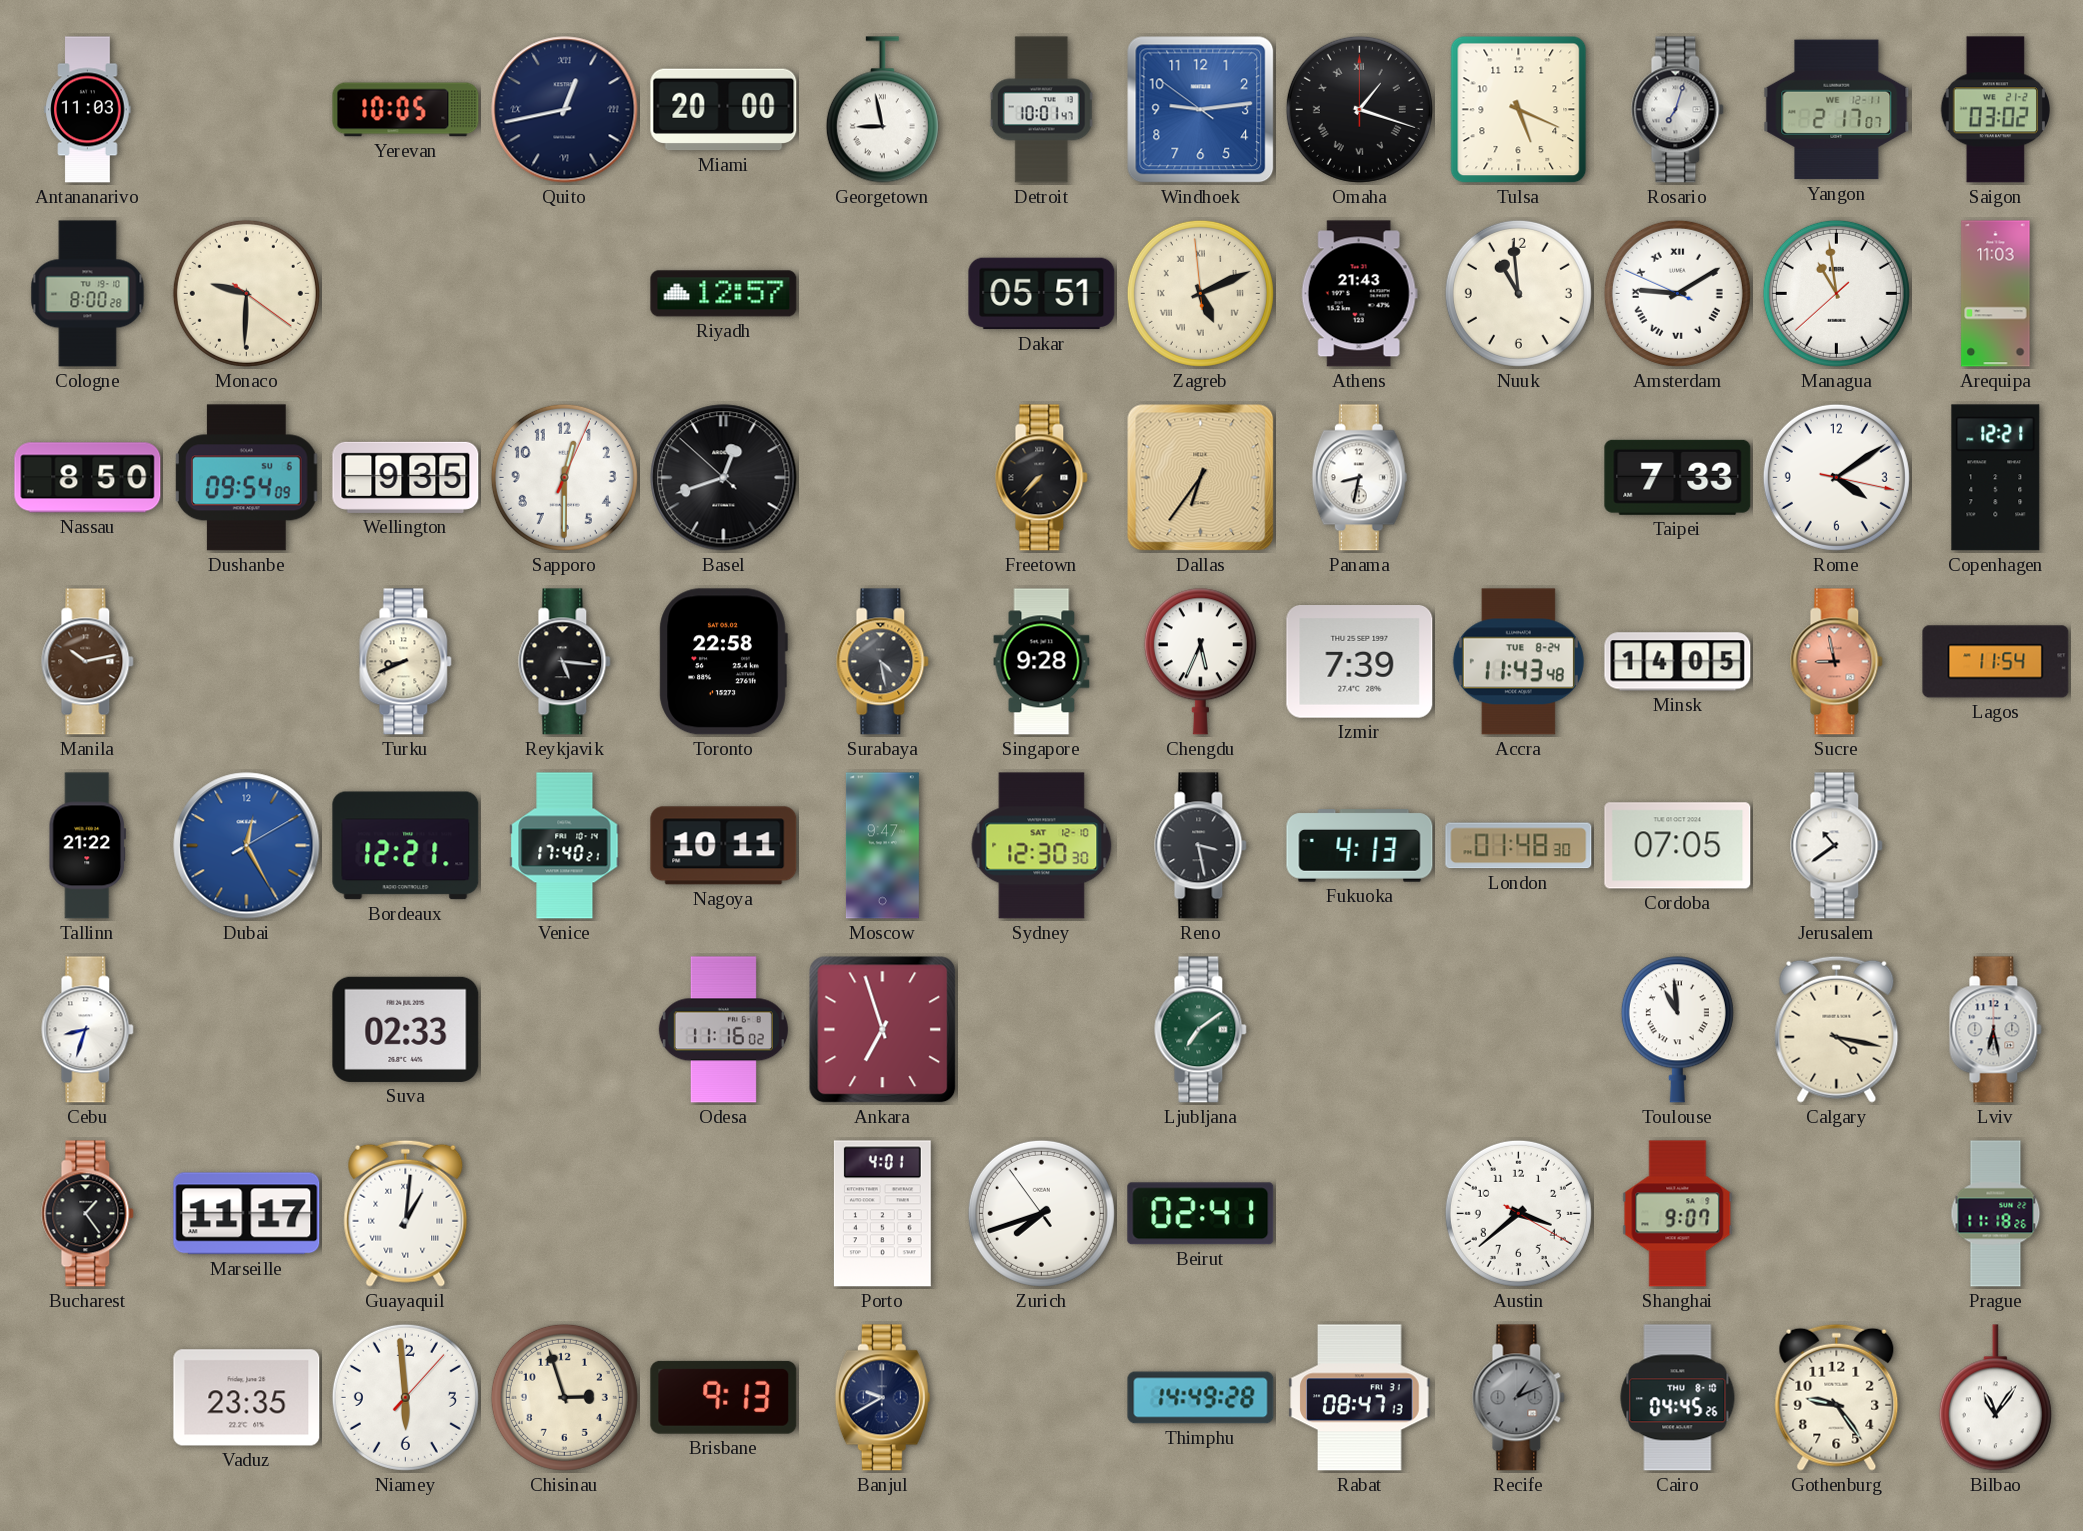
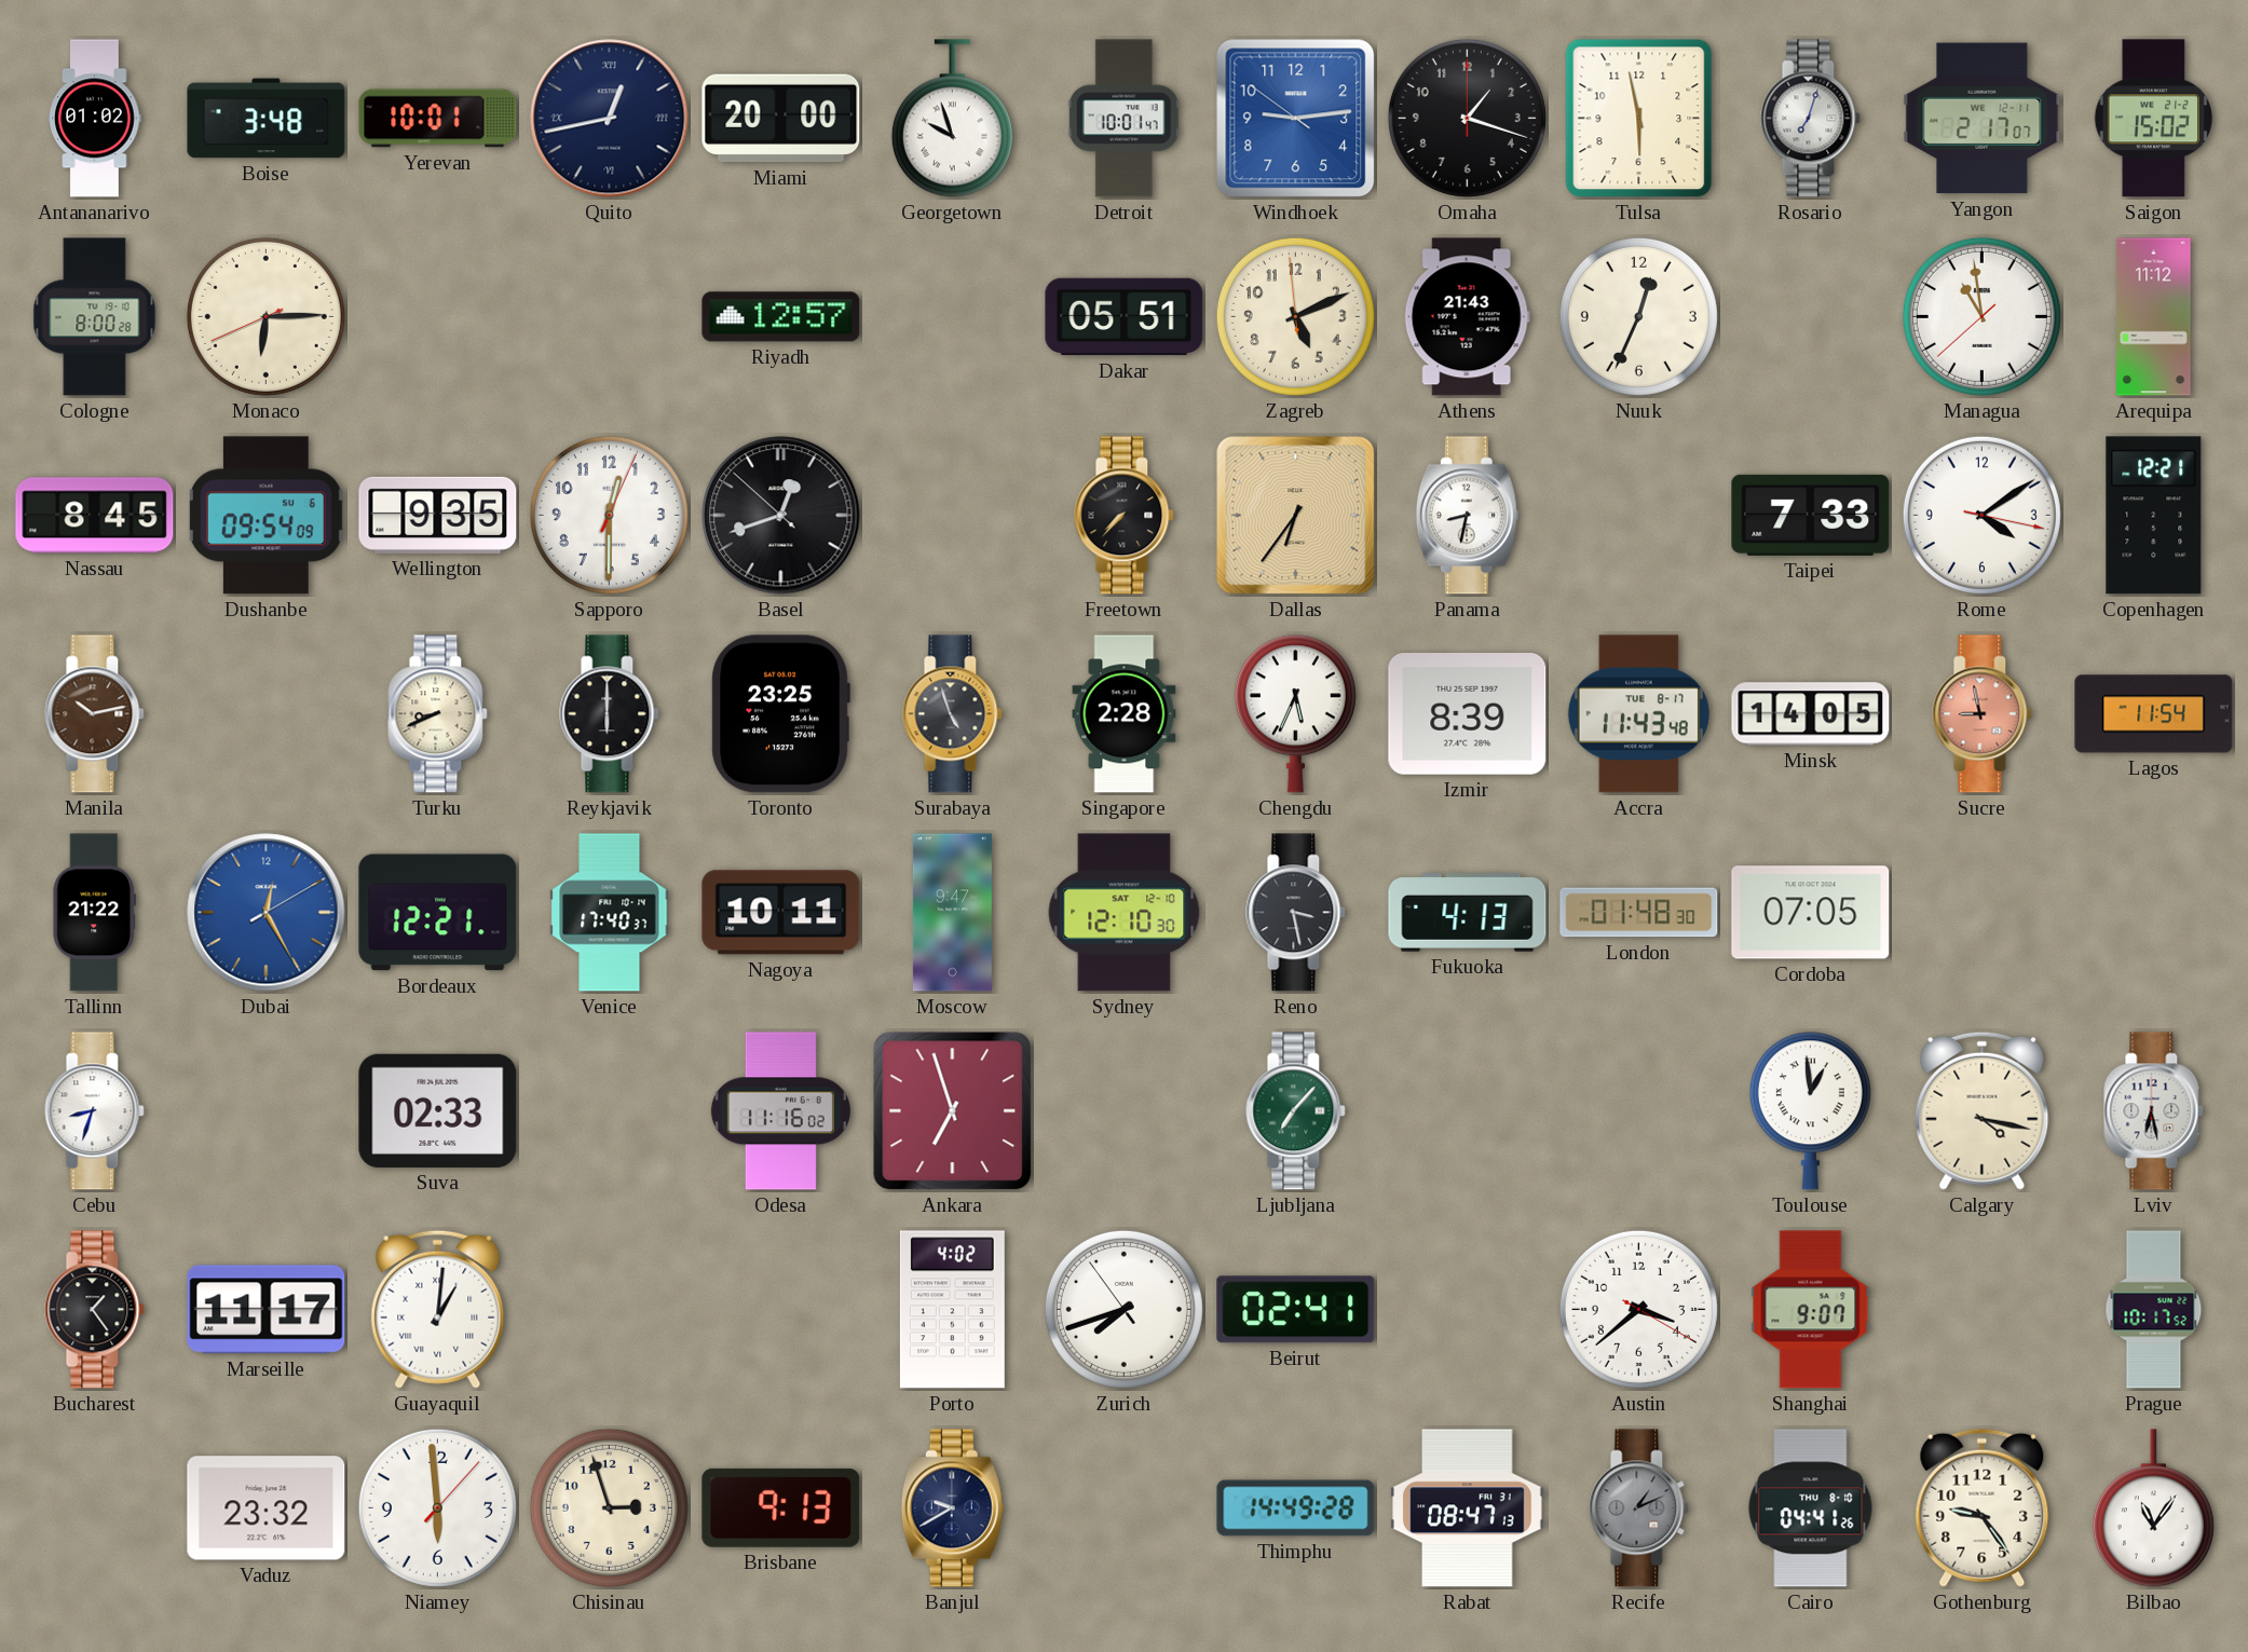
Antananarivo: 11:03 -> 01:02 (95, 119)
Boise: none -> 3:48 (267, 119)
Yerevan: 10:05 -> 10:01 (438, 119)
Georgetown: 8:58 -> 9:57 (952, 119)
Omaha numerals: Roman -> Arabic (1467, 118)
Tulsa: 5:19 -> 5:58 (1639, 119)
Saigon: 03:02 -> 15:02 (2154, 119)
Monaco: 9:30 -> 6:14 (265, 316)
Zagreb numerals: Roman -> Arabic (1295, 316)
Nuuk: 10:59 -> 12:34 (1638, 316)
Amsterdam: 9:09 -> none (1677, 293)
Arequipa: 11:03 -> 11:12 (2154, 317)
Nassau: 8:50 -> 8:45 (95, 516)
Reykjavik: 5:16 -> 6:00 (610, 714)
Toronto: 22:58 -> 23:25 (780, 714)
Surabaya: 4:28 -> 4:57 (953, 714)
Singapore: 9:28 -> 2:28 (1125, 714)
Izmir: 7:39 -> 8:39 (1468, 714)
Accra date: TUE 8-24 -> TUE 8-17 (1638, 714)
Venice: 17:40:21 -> 17:40:37 (610, 913)
Sydney: 12:30 -> 12:10 (1125, 913)
Jerusalem: 10:39 -> none (1837, 846)
Ljubljana: 7:09 -> 7:07 (1296, 1111)
Toulouse: 10:59 -> 12:59 (1810, 1111)
Porto: 4:01 -> 4:02 (952, 1310)
Prague: 11:18 -> 10:17 (2154, 1310)
Vaduz: 23:35 -> 23:32 (267, 1508)
Cairo: 04:45 -> 04:41 (1811, 1508)
